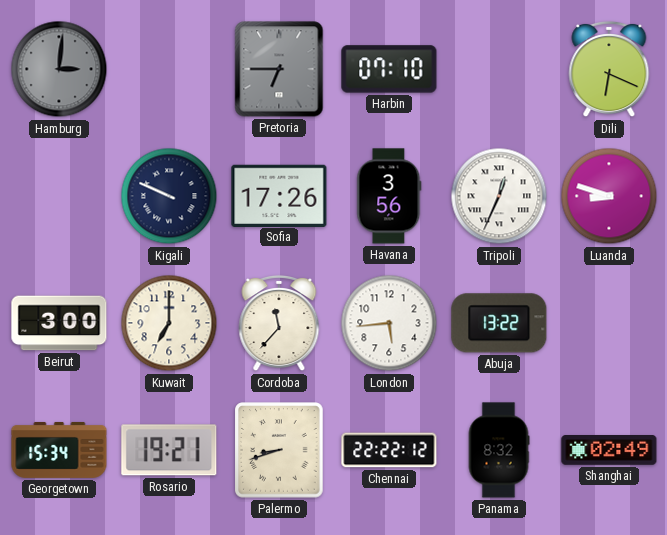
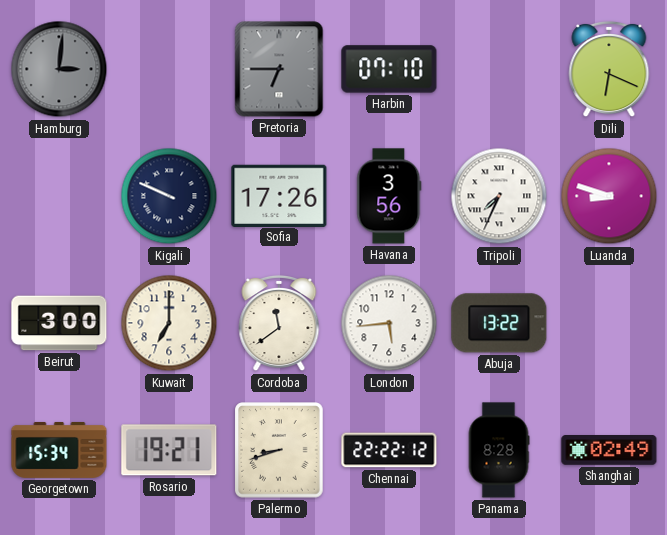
Tripoli: 12:34 -> 7:34 (499, 196)
Cordoba: 11:37 -> 11:39 (279, 323)
Panama: 8:32 -> 8:28 (499, 450)
